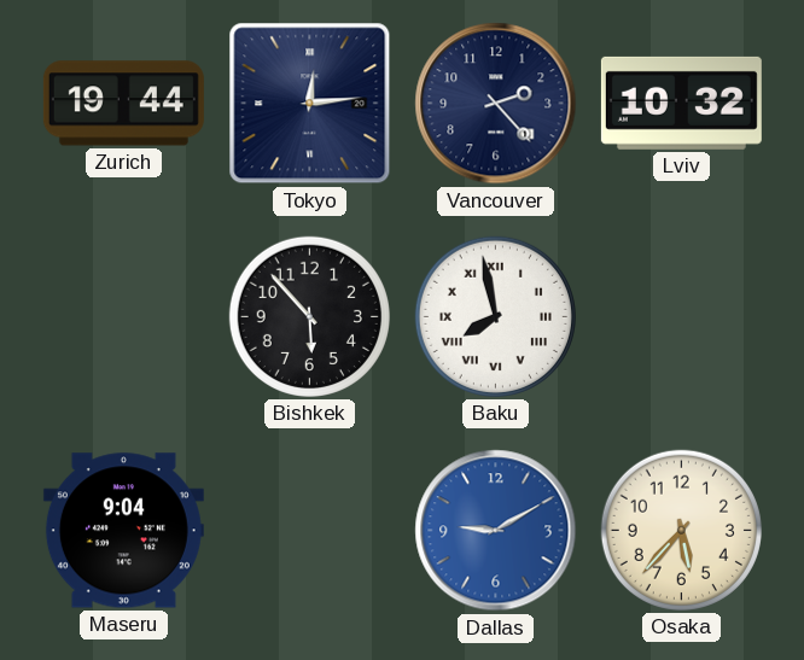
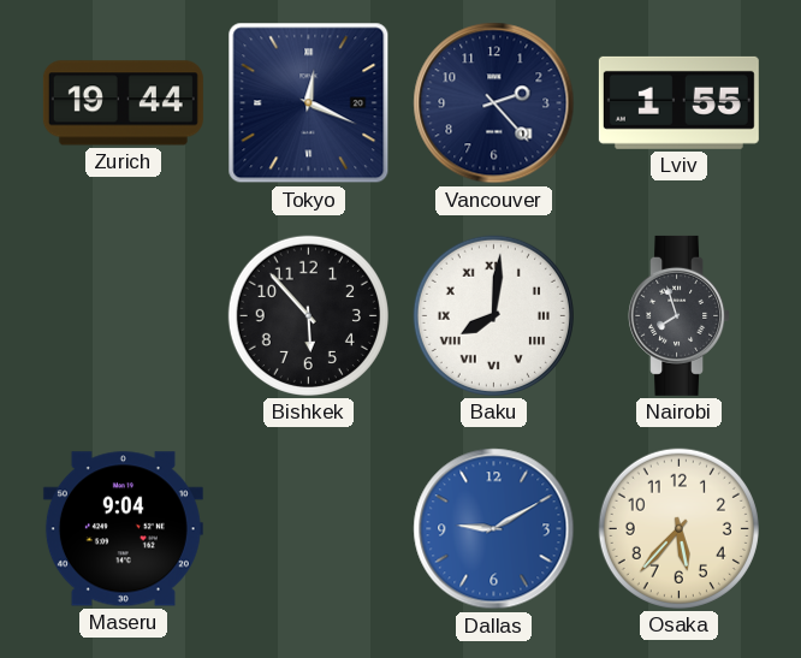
Tokyo: 12:14 -> 12:19 (309, 103)
Lviv: 10:32 -> 1:55 (678, 102)
Baku: 7:58 -> 8:01 (493, 315)
Nairobi: none -> 7:57 (680, 315)
